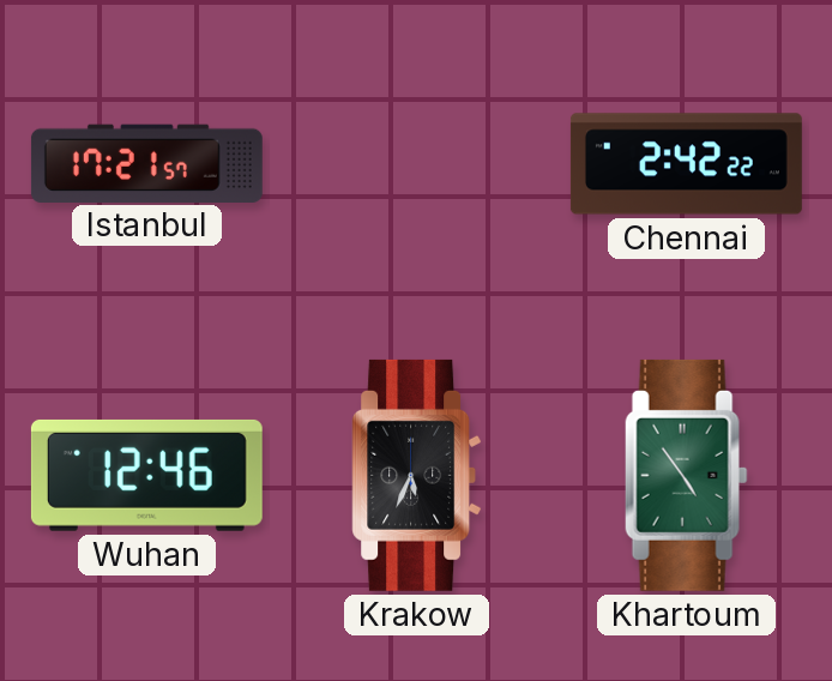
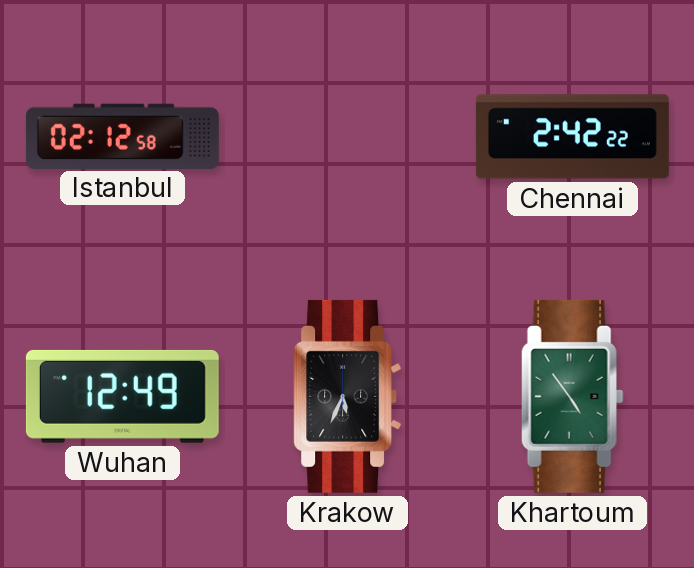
Istanbul: 17:21 -> 02:12 (122, 136)
Wuhan: 12:46 -> 12:49 (122, 396)
